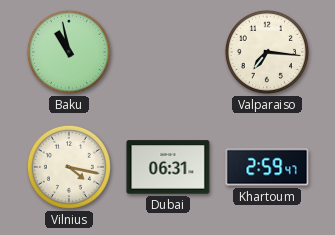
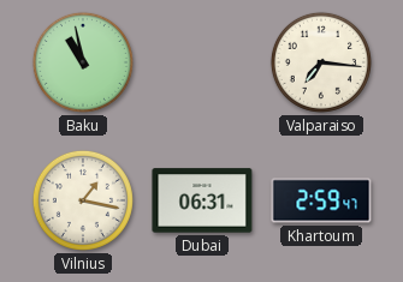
Vilnius: 4:17 -> 1:17 (83, 200)
